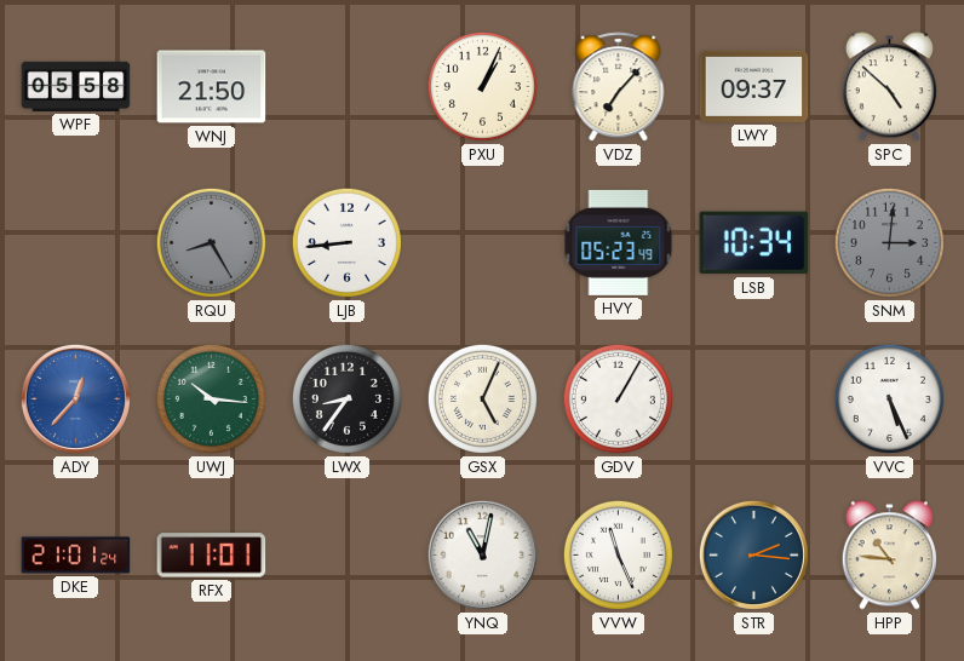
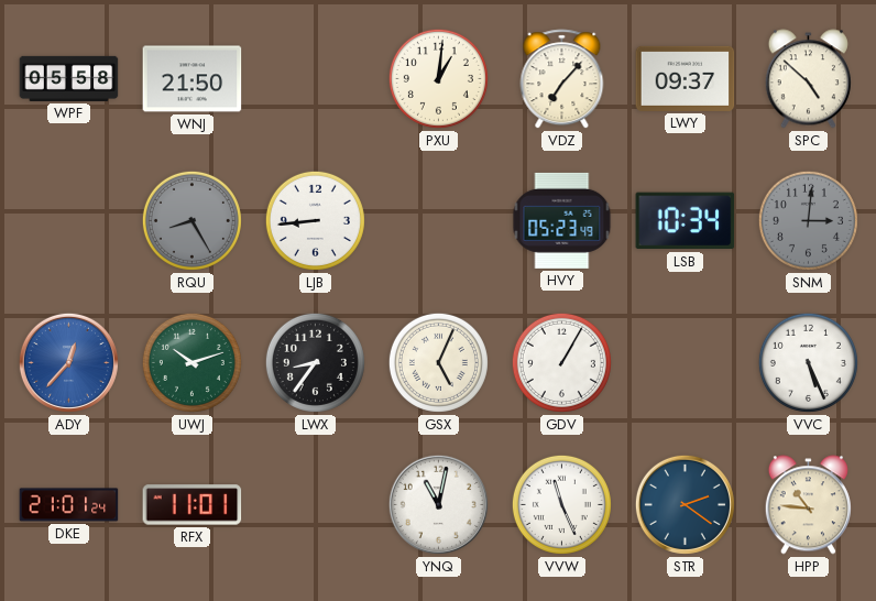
PXU: 1:04 -> 1:01 (438, 78)
UWJ: 10:16 -> 10:12 (191, 362)
STR: 2:16 -> 2:21 (685, 504)
